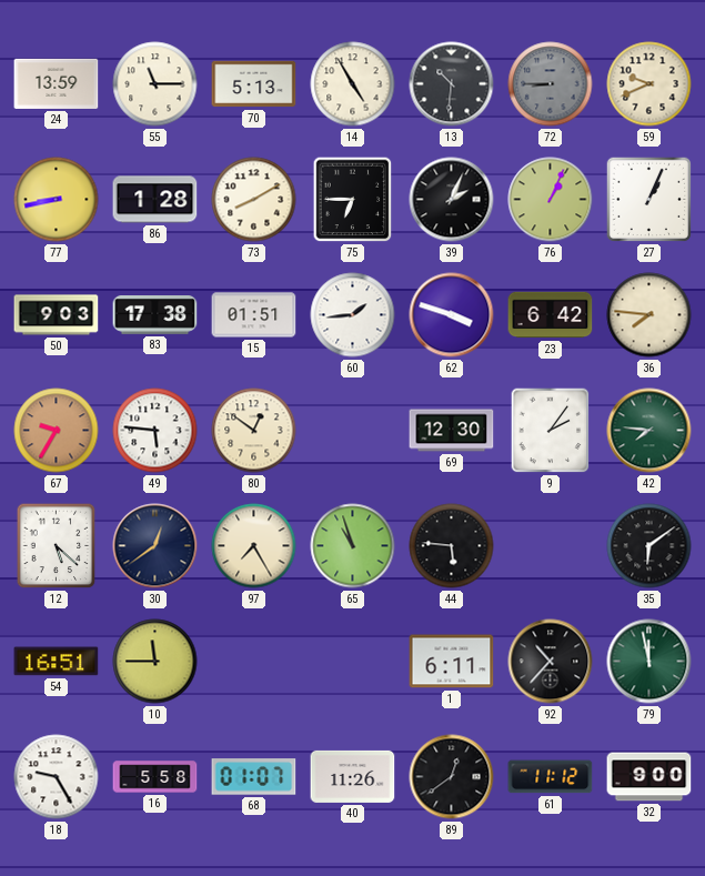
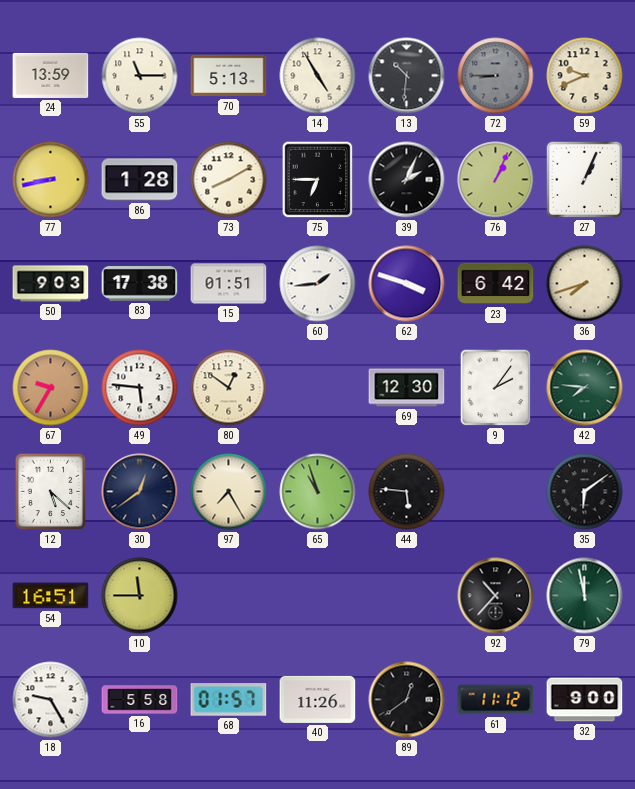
36: 7:46 -> 7:42 (585, 284)
1: 6:11 -> none (452, 662)
68: 01:07 -> 01:57 (229, 700)
